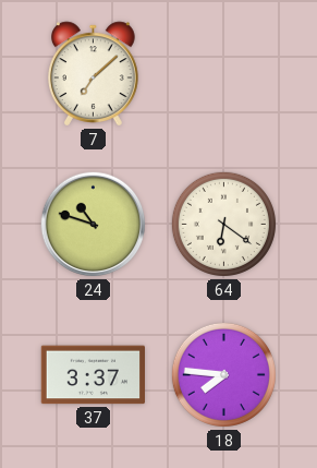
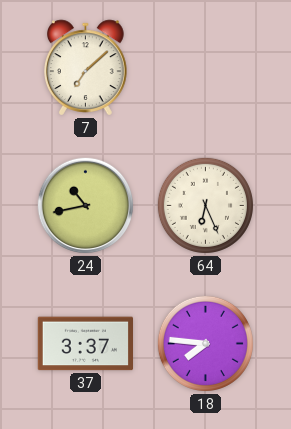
24: 10:48 -> 10:43 (86, 206)
64: 6:21 -> 6:26 (205, 205)
